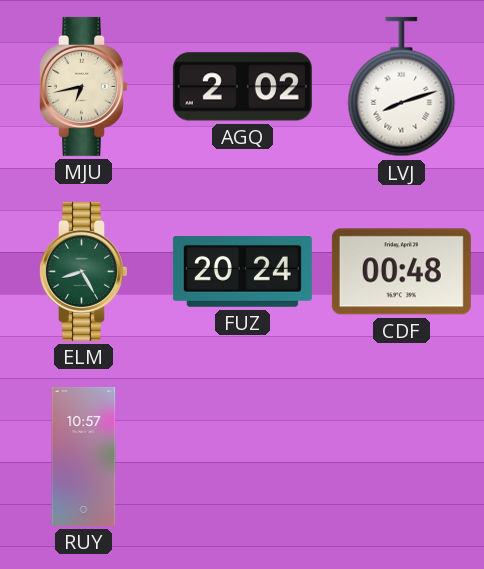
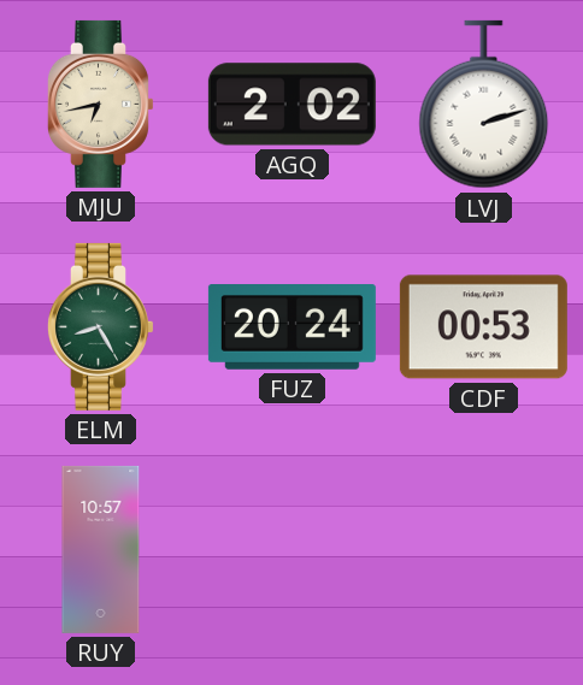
LVJ: 8:12 -> 2:12 (484, 105)
CDF: 00:48 -> 00:53 (483, 327)
